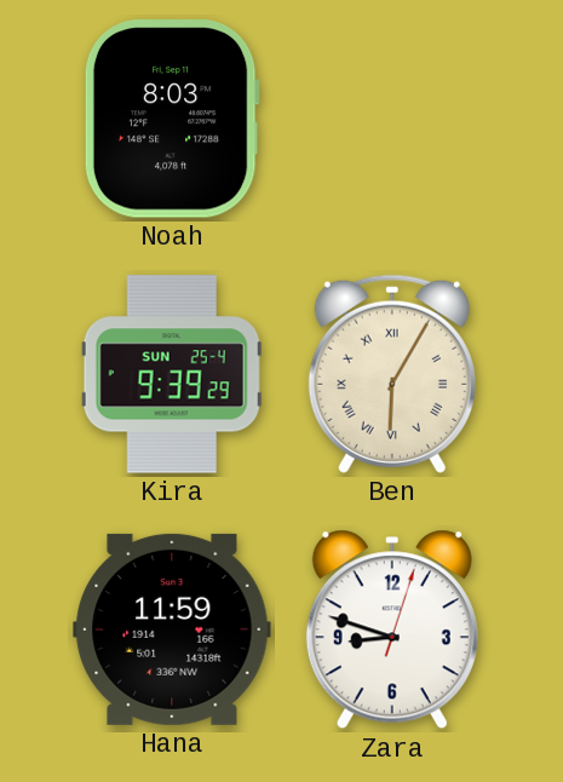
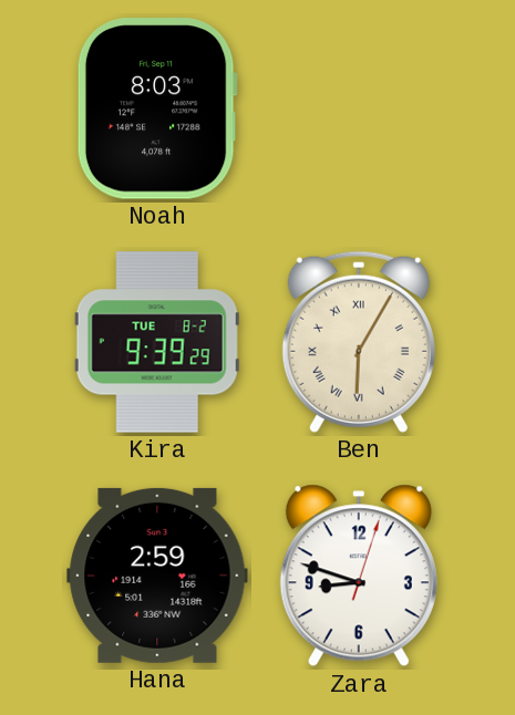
Kira date: SUN 25-4 -> TUE 8-2 (157, 342)
Hana: 11:59 -> 2:59 (157, 576)
